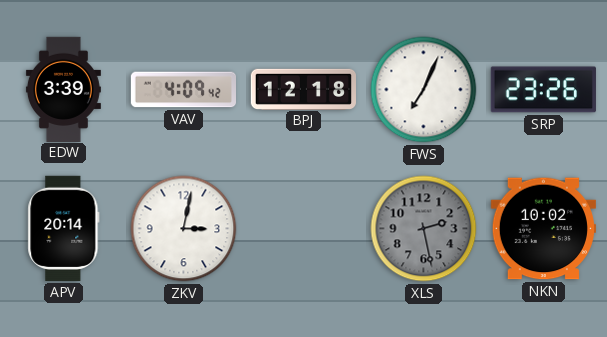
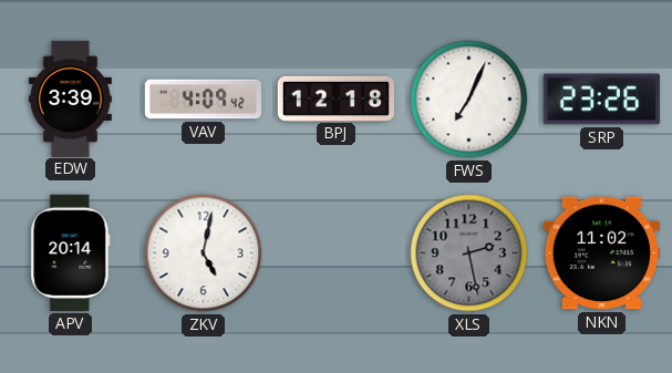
ZKV: 3:02 -> 5:02 (204, 253)
NKN: 10:02 -> 11:02 (601, 253)
